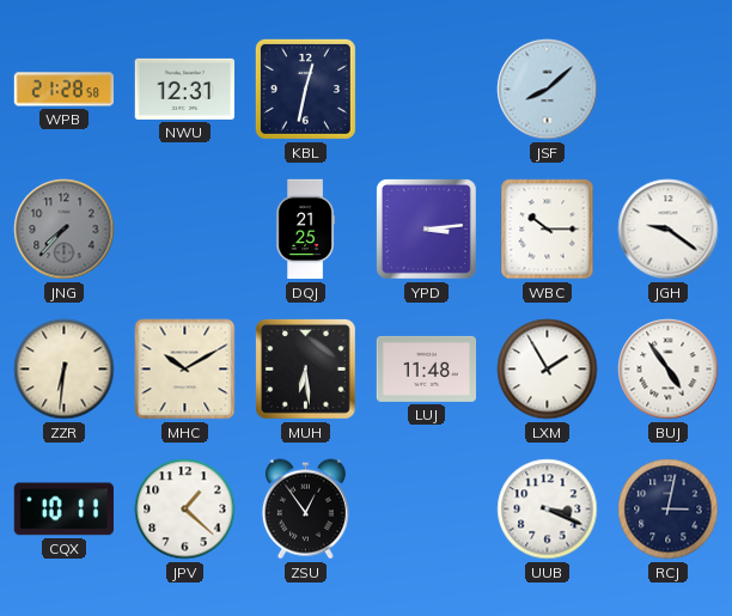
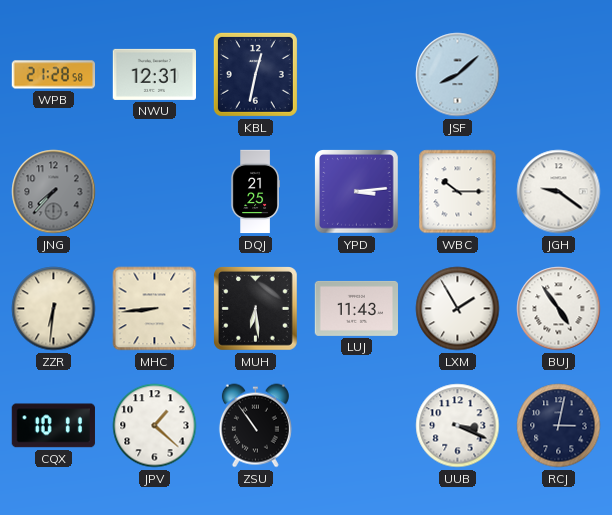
MHC: 10:10 -> 8:44 (155, 309)
LUJ: 11:48 -> 11:43 (356, 308)
ZSU: 12:54 -> 10:54 (255, 426)
